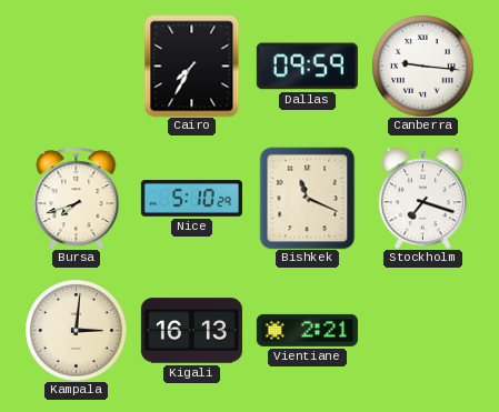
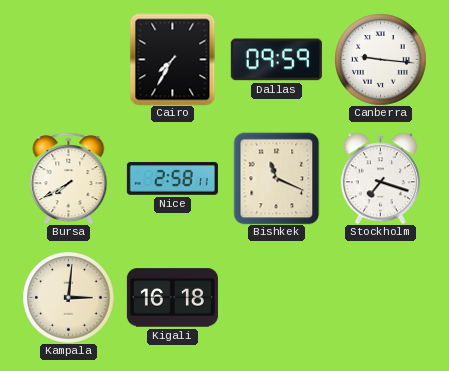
Bursa: 7:42 -> 7:40 (69, 178)
Nice: 5:10 -> 2:58 (172, 179)
Kigali: 16:13 -> 16:18 (172, 298)
Vientiane: 2:21 -> none (307, 330)
